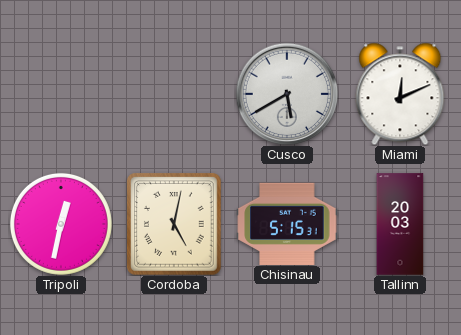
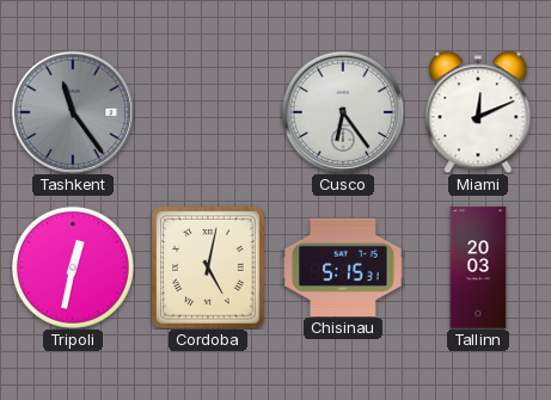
Tashkent: none -> 11:24 (72, 111)
Cusco: 5:40 -> 6:24 (342, 111)
